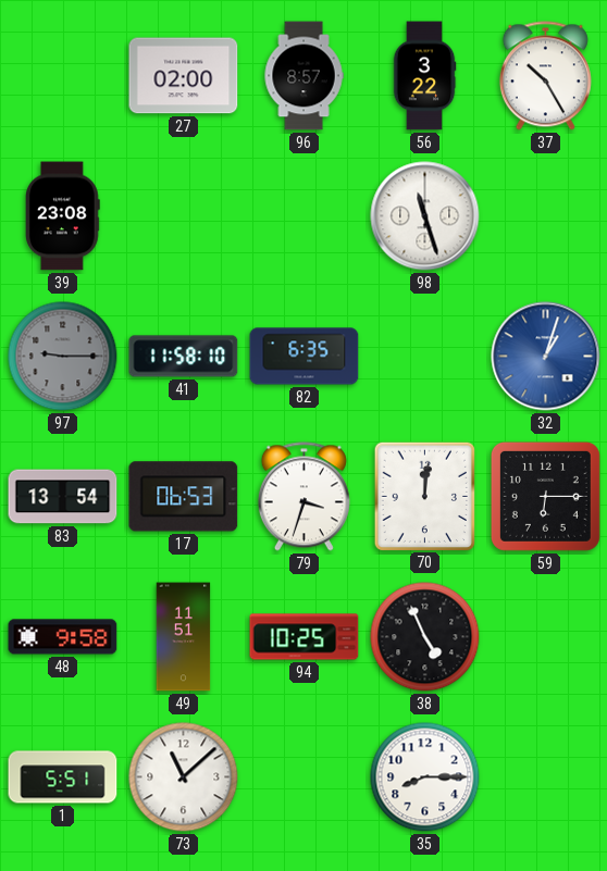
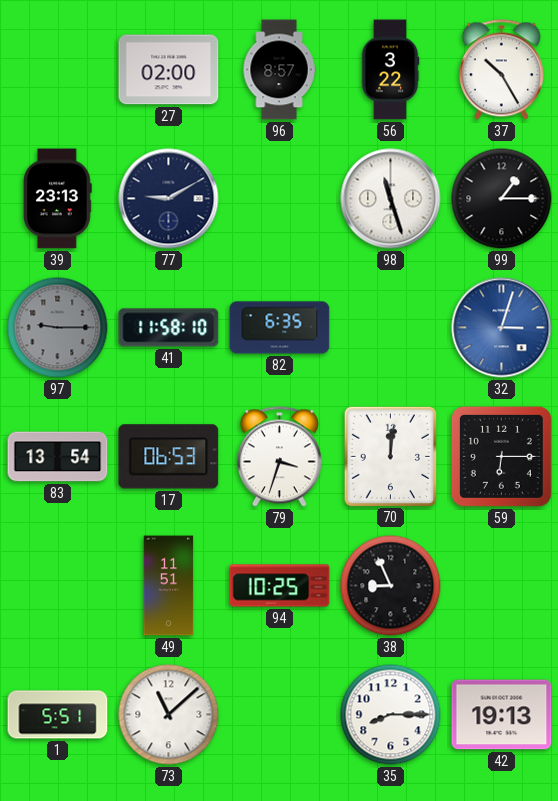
39: 23:08 -> 23:13 (58, 199)
77: none -> 9:10 (169, 199)
99: none -> 1:15 (502, 199)
32: 1:03 -> 3:03 (502, 328)
48: 9:58 -> none (63, 637)
38: 4:56 -> 8:56 (391, 586)
42: none -> 19:13 (502, 715)
